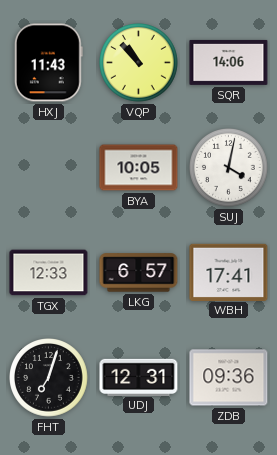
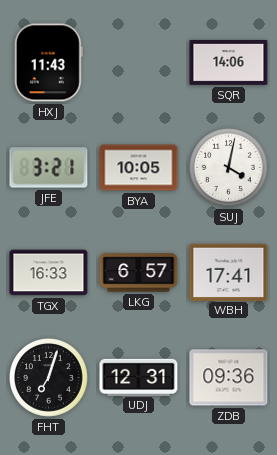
VQP: 10:53 -> none (139, 63)
JFE: none -> 3:21 (49, 168)
TGX: 12:33 -> 16:33 (49, 273)
